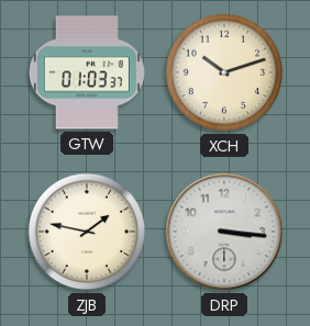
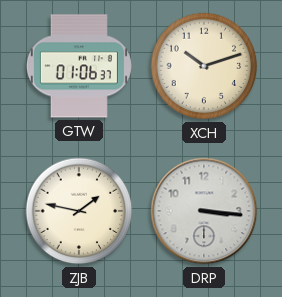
GTW: 01:03 -> 01:06 (79, 66)
